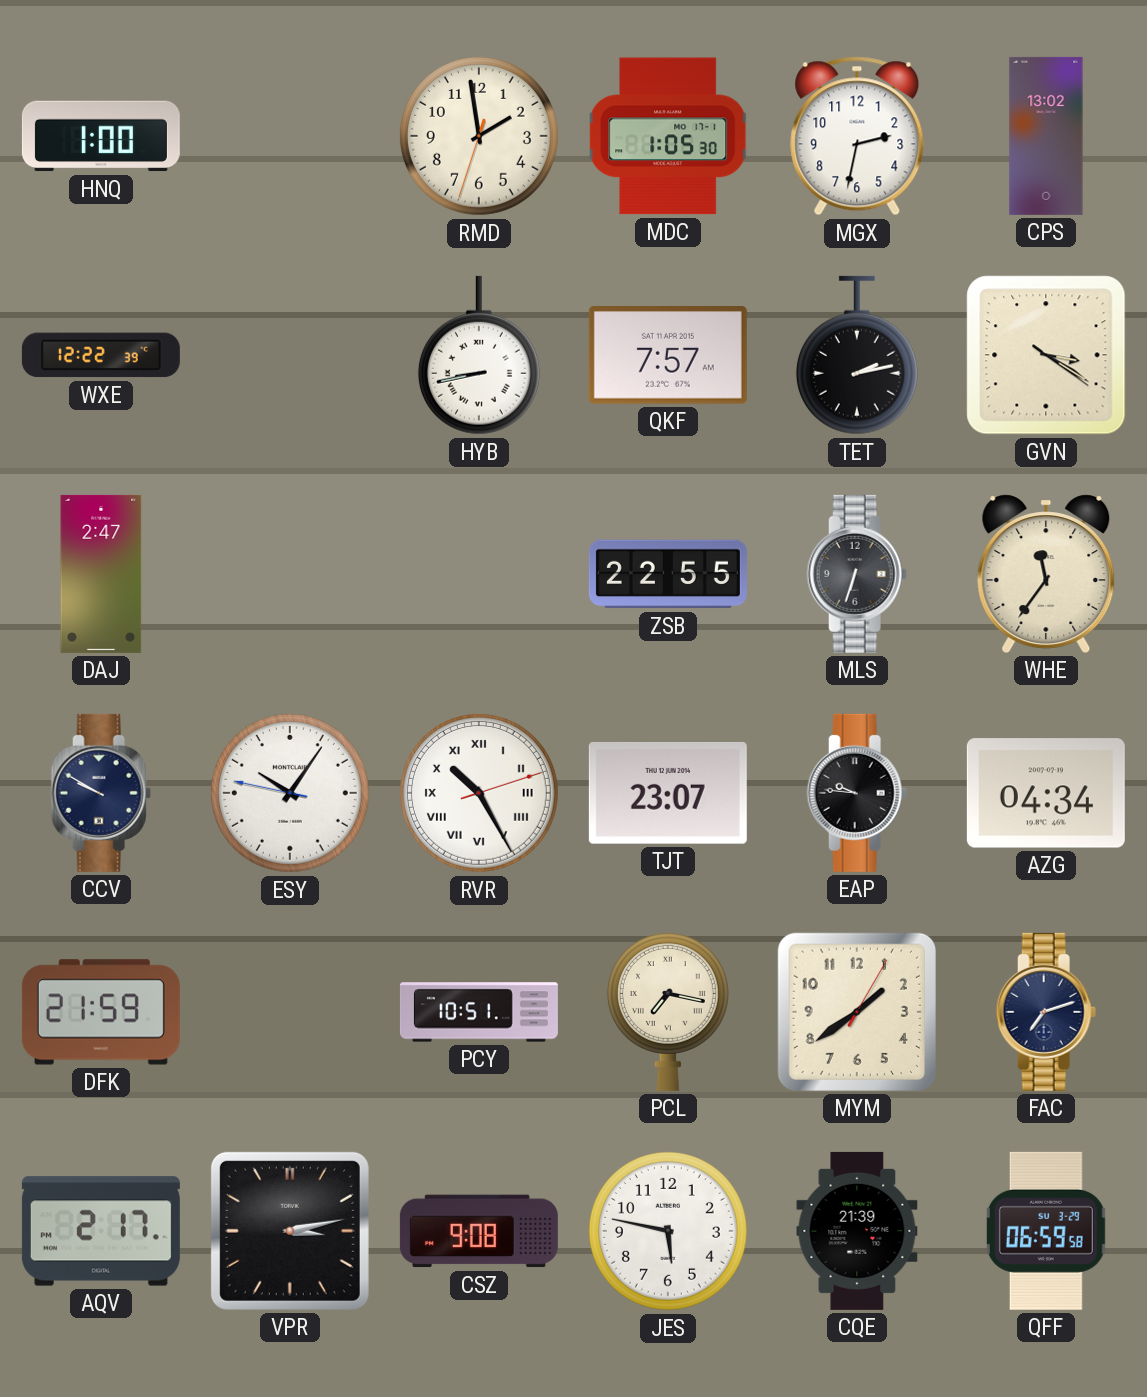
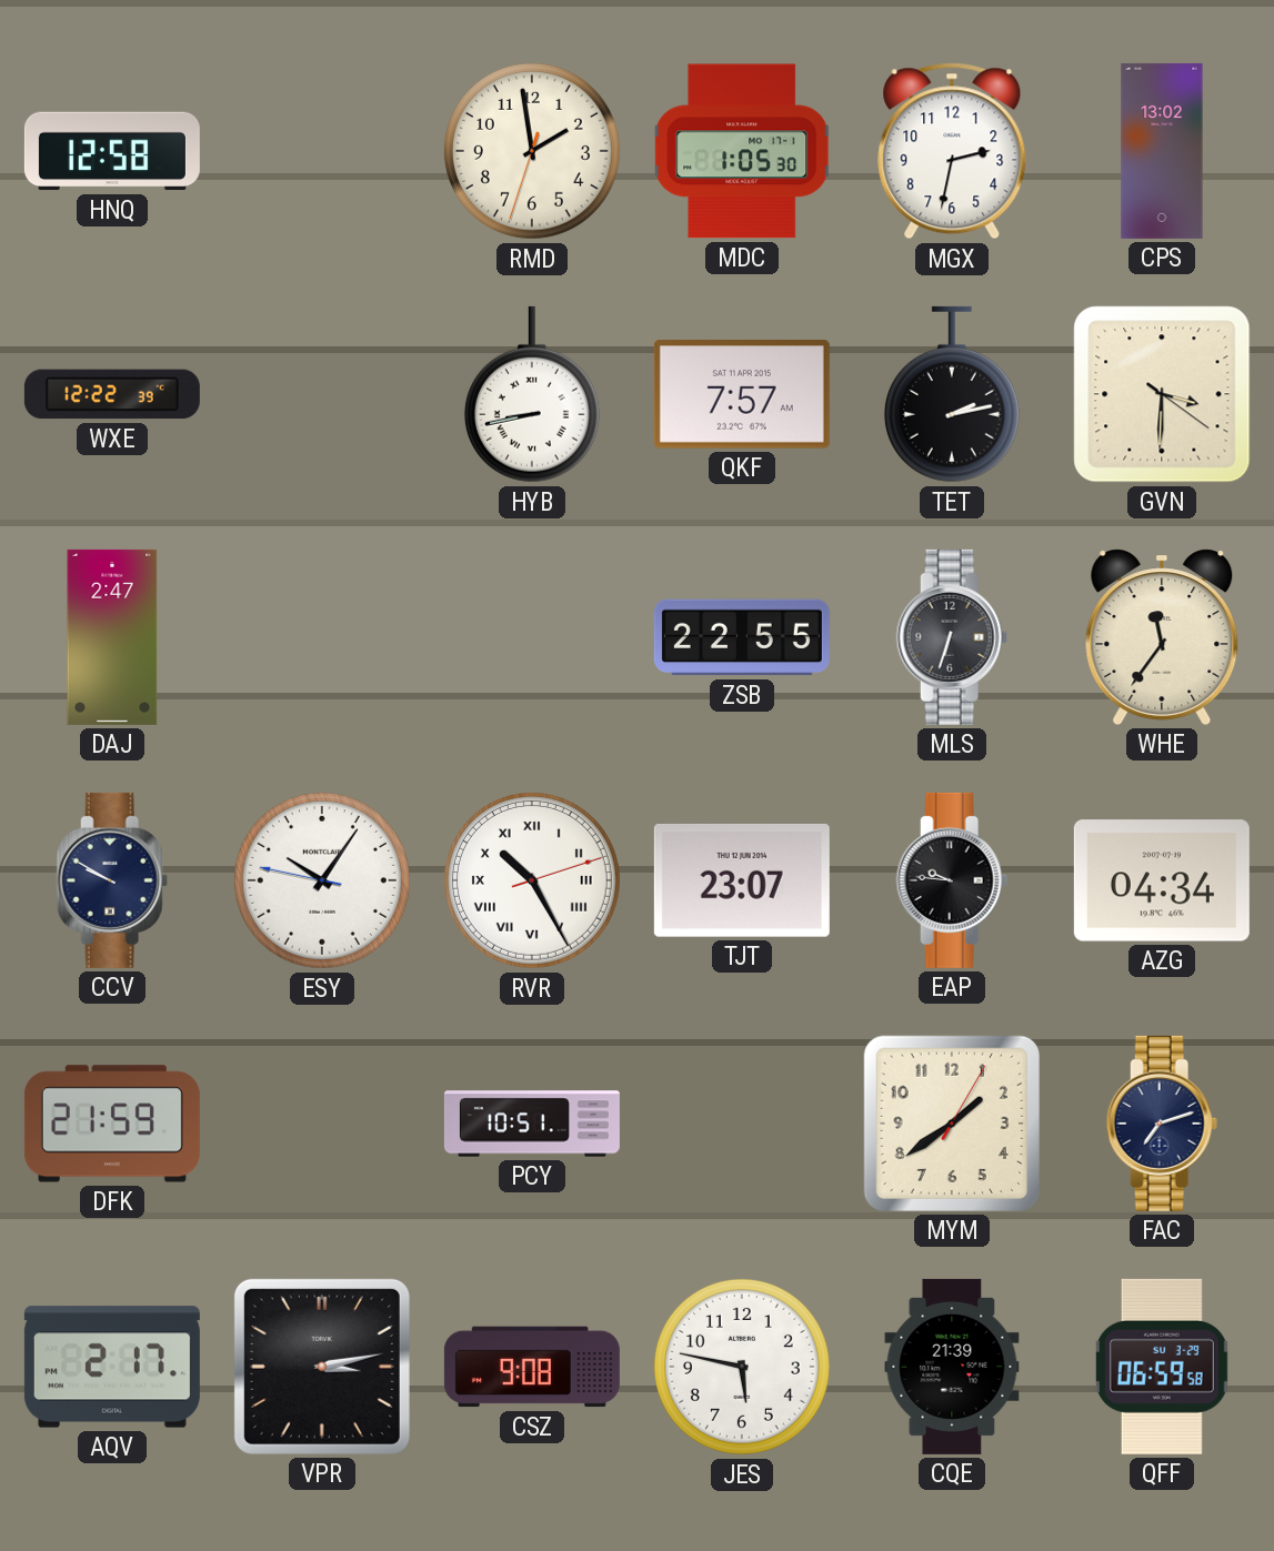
HNQ: 1:00 -> 12:58 (112, 151)
GVN: 3:20 -> 3:30 (1162, 394)
PCL: 7:17 -> none (668, 1012)
